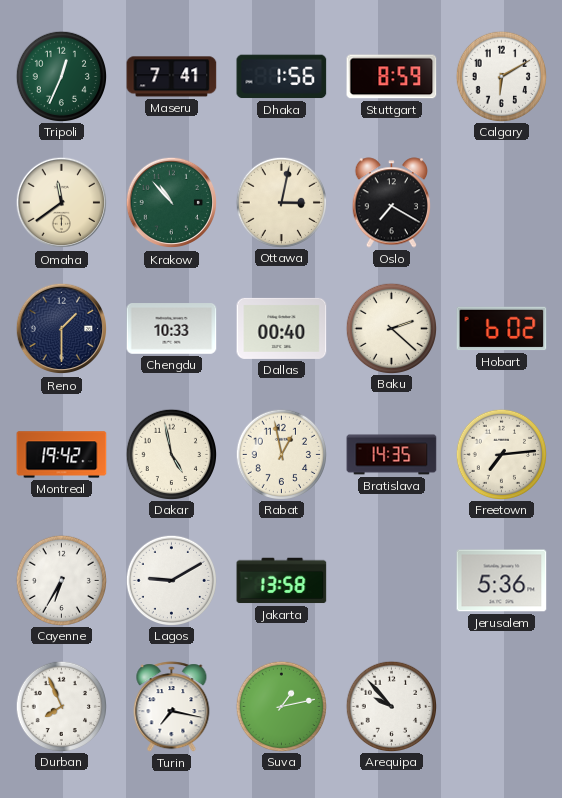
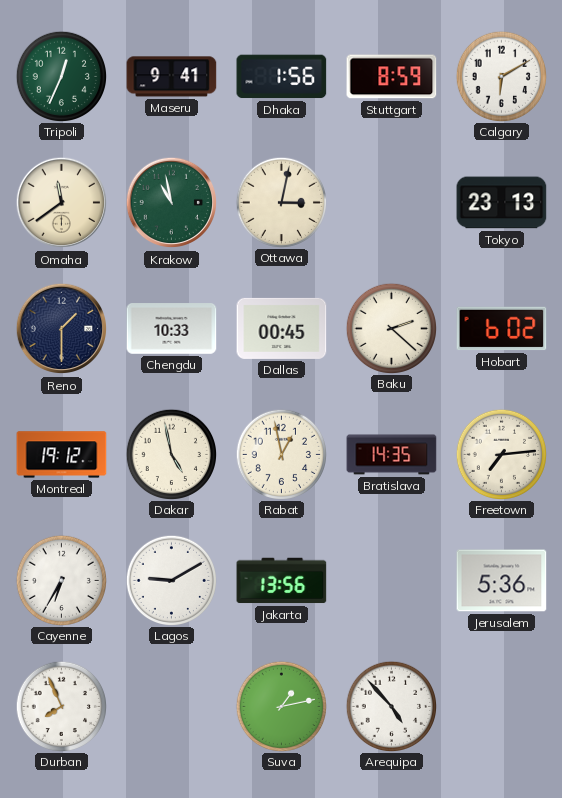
Maseru: 7:41 -> 9:41 (172, 77)
Krakow: 10:53 -> 10:58 (172, 203)
Oslo: 7:20 -> none (391, 203)
Tokyo: none -> 23:13 (502, 203)
Dallas: 00:40 -> 00:45 (282, 328)
Montreal: 19:42 -> 19:12 (62, 455)
Jakarta: 13:58 -> 13:56 (282, 581)
Turin: 7:17 -> none (172, 707)
Arequipa: 9:53 -> 4:53 (391, 706)
